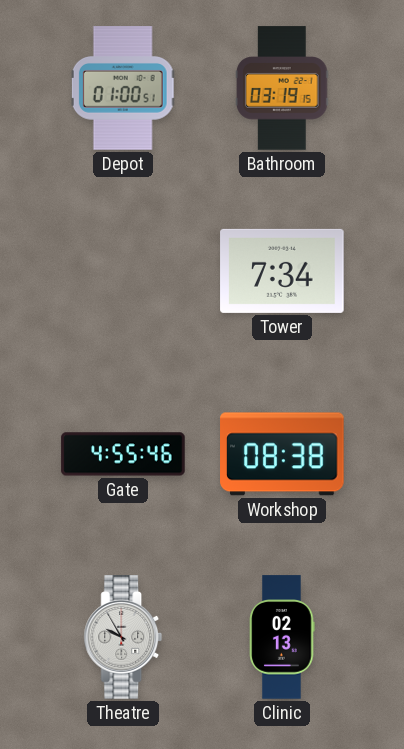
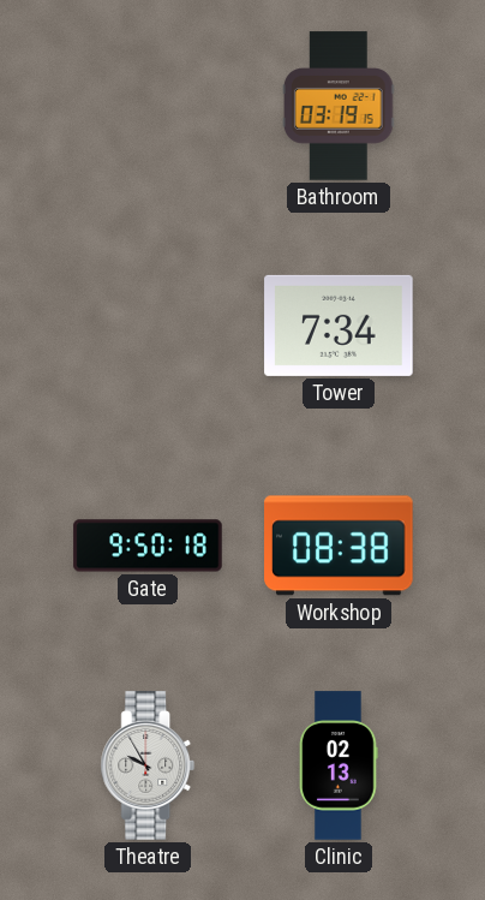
Depot: 01:00 -> none (123, 88)
Gate: 4:55 -> 9:50 (148, 546)
